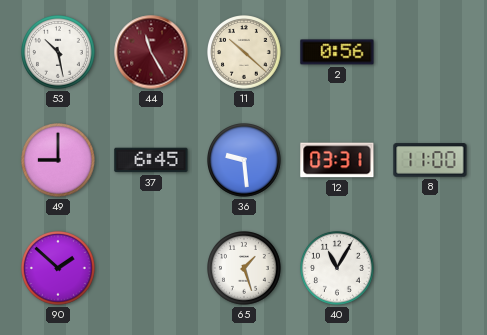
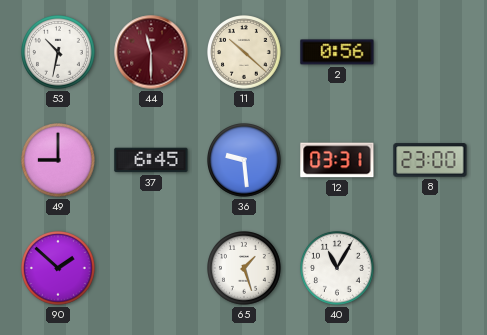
53: 10:28 -> 10:32 (59, 53)
44: 11:25 -> 11:30 (151, 52)
8: 11:00 -> 23:00 (430, 160)
